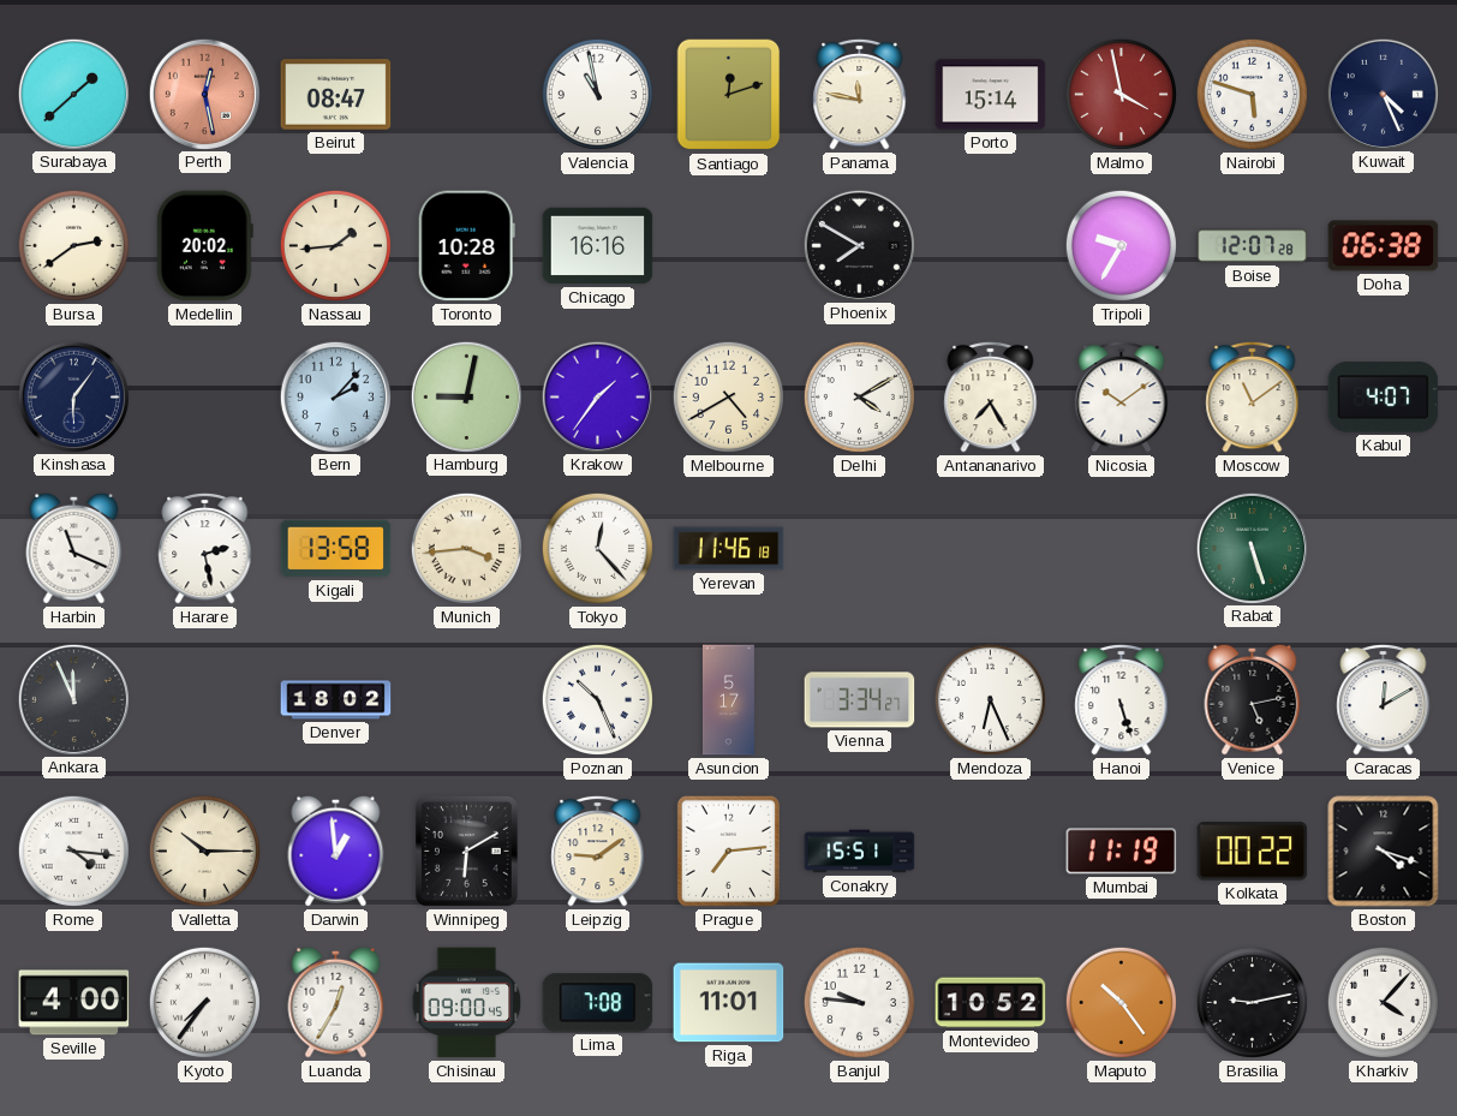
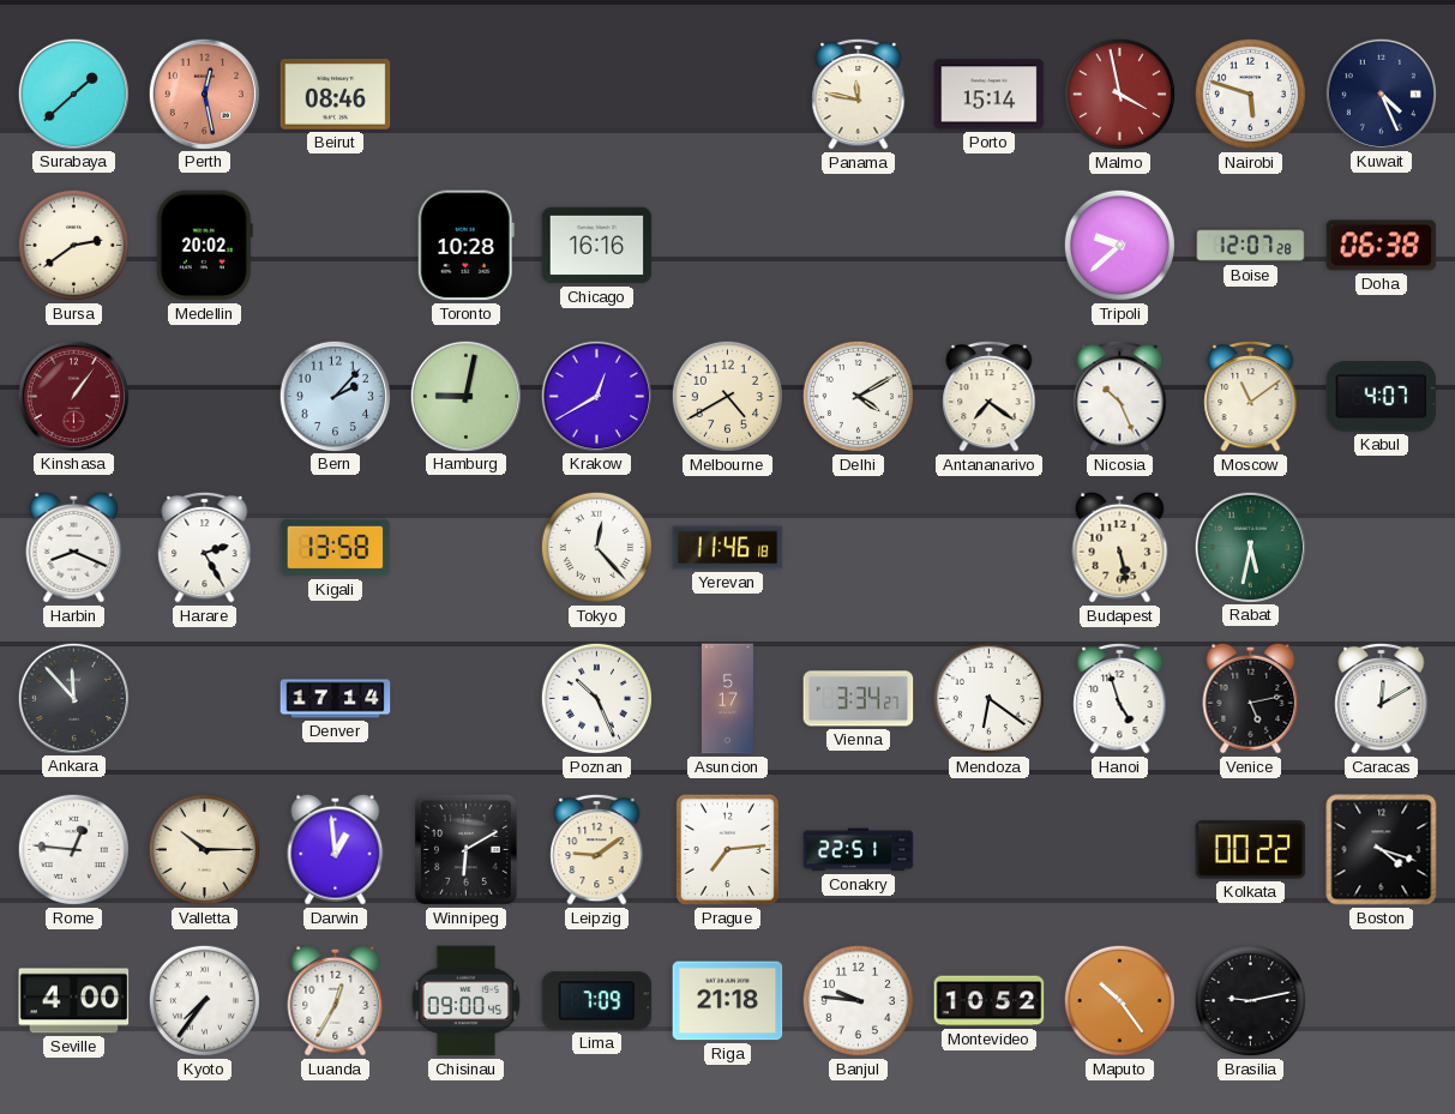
Beirut: 08:47 -> 08:46 (336, 95)
Valencia: 10:58 -> none (597, 94)
Santiago: 12:12 -> none (729, 95)
Nassau: 1:44 -> none (335, 245)
Phoenix: 7:50 -> none (859, 245)
Tripoli: 9:35 -> 9:38 (1119, 245)
Kinshasa: 6:06 -> 1:06 (73, 396)
Kinshasa dial: navy -> burgundy (73, 396)
Krakow: 1:36 -> 12:40 (596, 396)
Antananarivo: 7:25 -> 7:21 (990, 396)
Nicosia: 10:09 -> 10:26 (1120, 396)
Harbin: 11:19 -> 8:19 (74, 547)
Harare: 2:28 -> 2:25 (205, 547)
Munich: 3:44 -> none (466, 548)
Budapest: none -> 5:28 (1120, 547)
Rabat: 5:27 -> 5:32 (1250, 547)
Ankara: 11:56 -> 11:53 (73, 698)
Denver: 18:02 -> 17:14 (336, 699)
Mendoza: 6:26 -> 6:21 (988, 698)
Hanoi: 5:27 -> 4:57 (1120, 698)
Rome: 4:16 -> 12:46 (73, 849)
Conakry: 15:51 -> 22:51 (859, 850)
Mumbai: 11:19 -> none (1122, 852)
Lima: 7:08 -> 7:09 (597, 1001)
Riga: 11:01 -> 21:18 (728, 1001)
Kharkiv: 4:07 -> none (1383, 1002)
